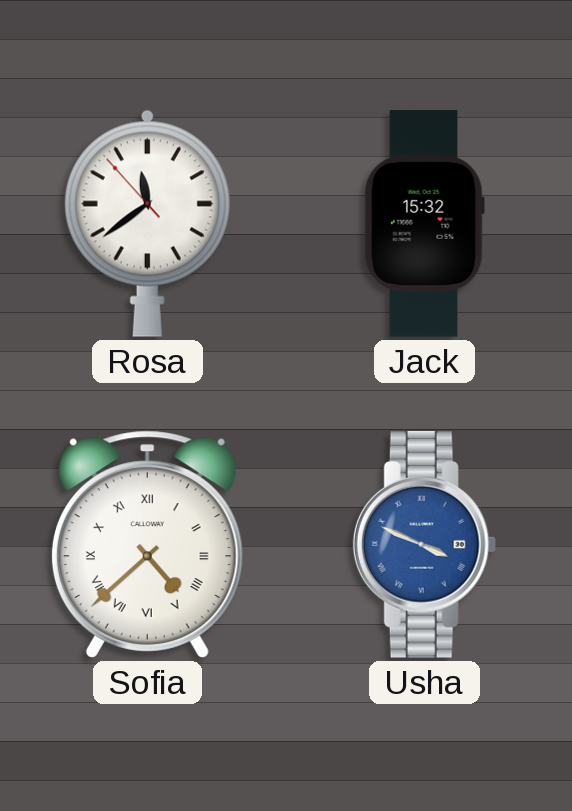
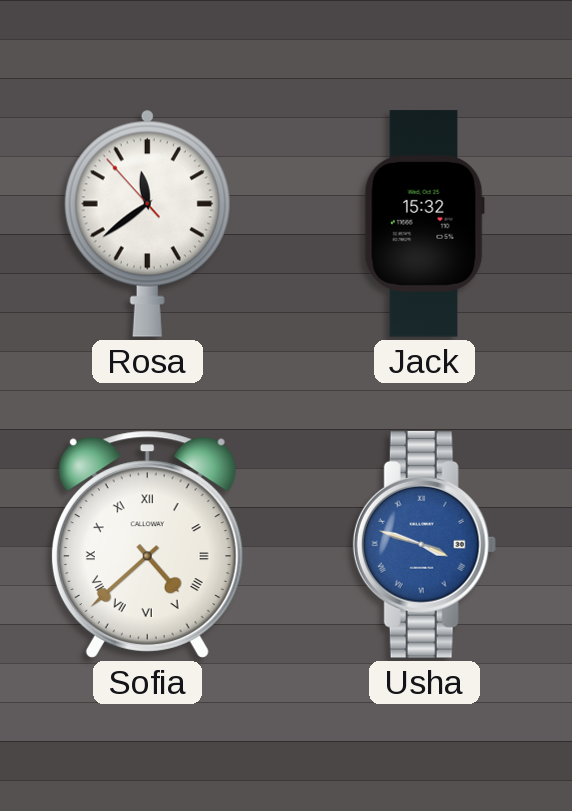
Usha: 3:49 -> 3:48 (424, 545)
